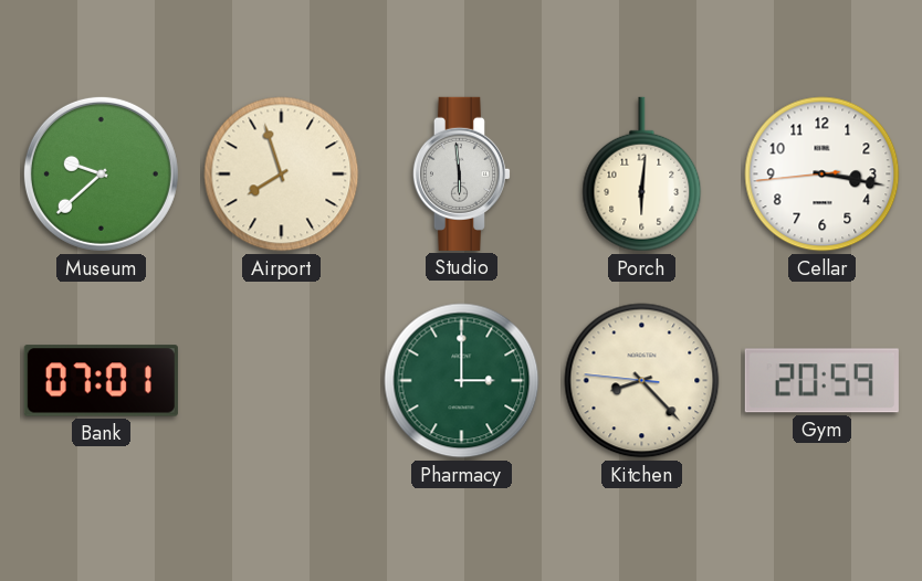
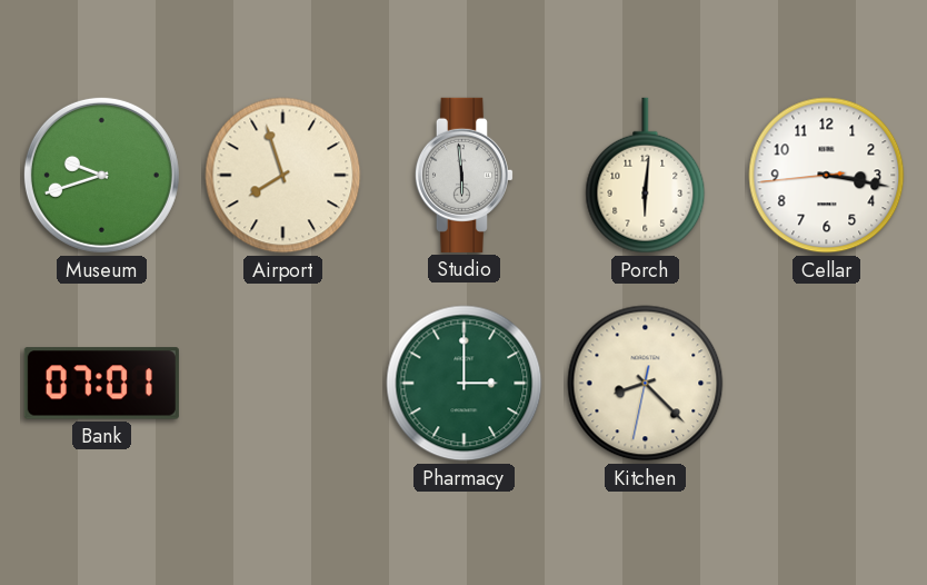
Museum: 9:38 -> 9:42 (101, 175)
Kitchen: 8:22:46 -> 8:22:32 (646, 384)
Gym: 20:59 -> none (821, 381)
